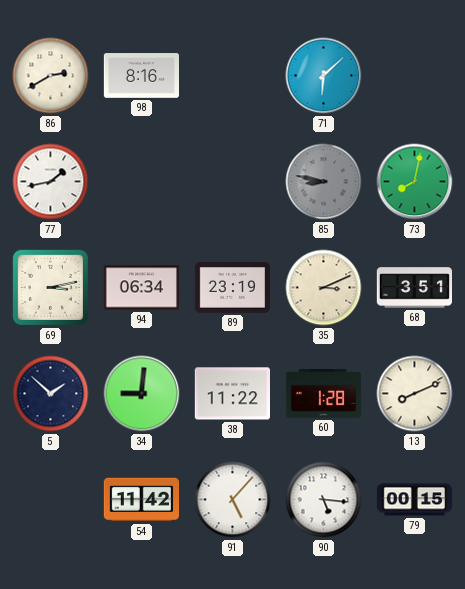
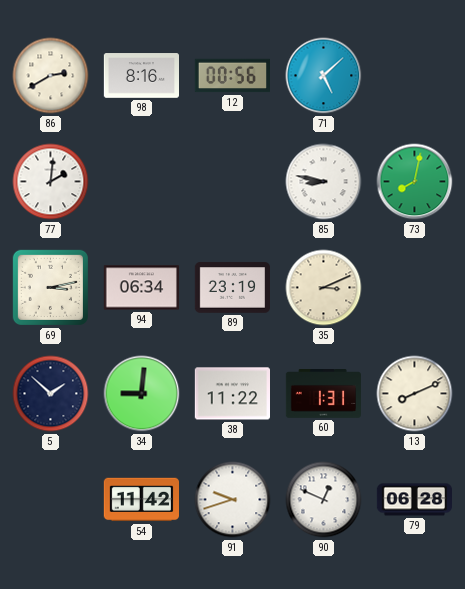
12: none -> 00:56 (232, 76)
71: 6:08 -> 5:08 (324, 76)
77: 1:43 -> 2:01 (51, 182)
85 dial: grey -> white (324, 182)
68: 3:51 -> none (414, 288)
60: 1:28 -> 1:31 (324, 394)
91: 5:07 -> 9:42 (233, 500)
90: 5:16 -> 12:49 (324, 500)
79: 00:15 -> 06:28 (415, 500)
